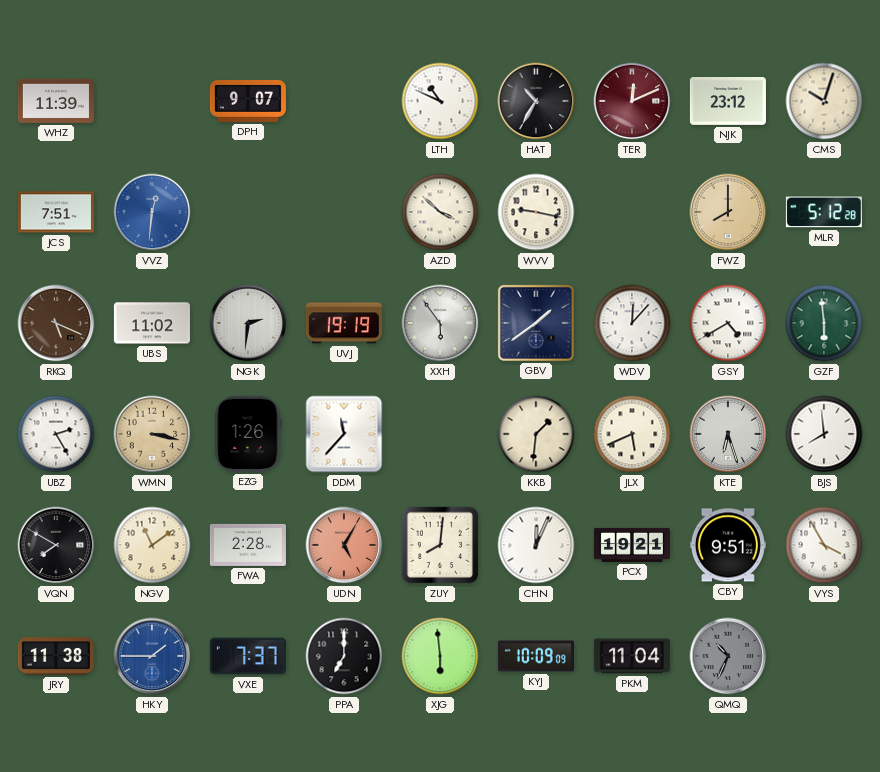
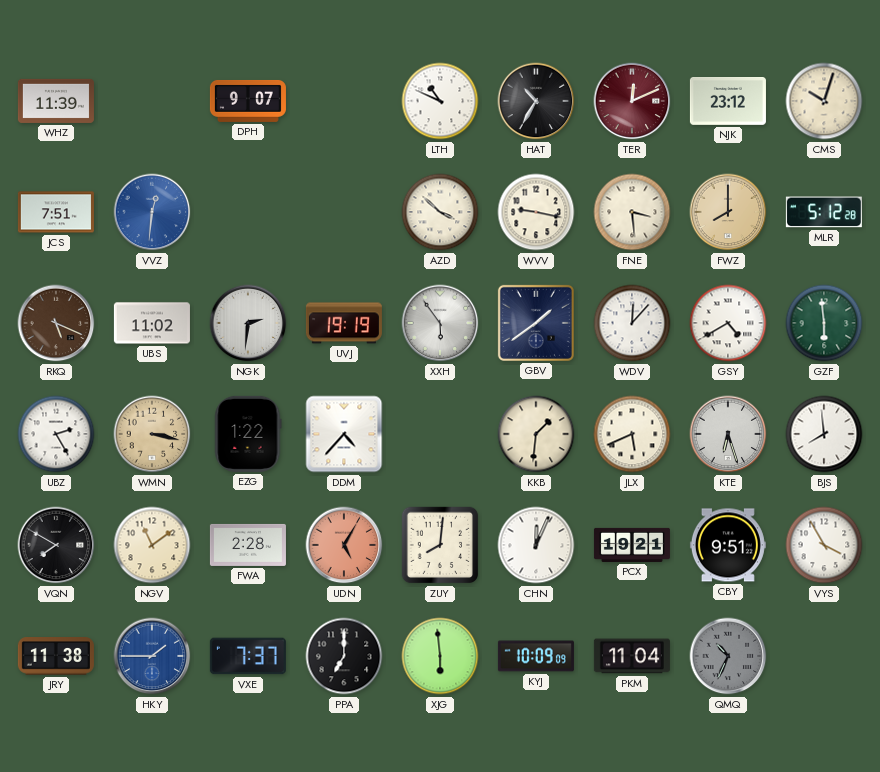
FNE: none -> 3:29 (632, 212)
EZG: 1:26 -> 1:22 (248, 434)
DDM: 11:37 -> 4:37 (344, 434)
